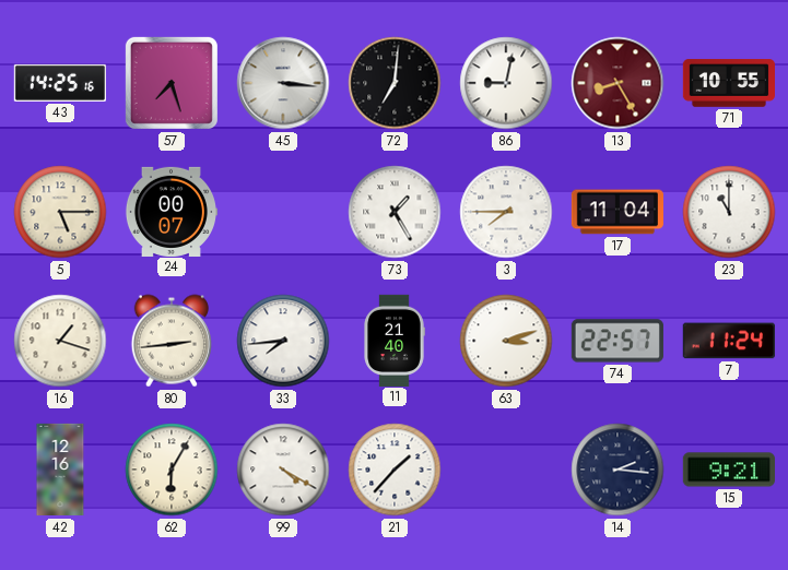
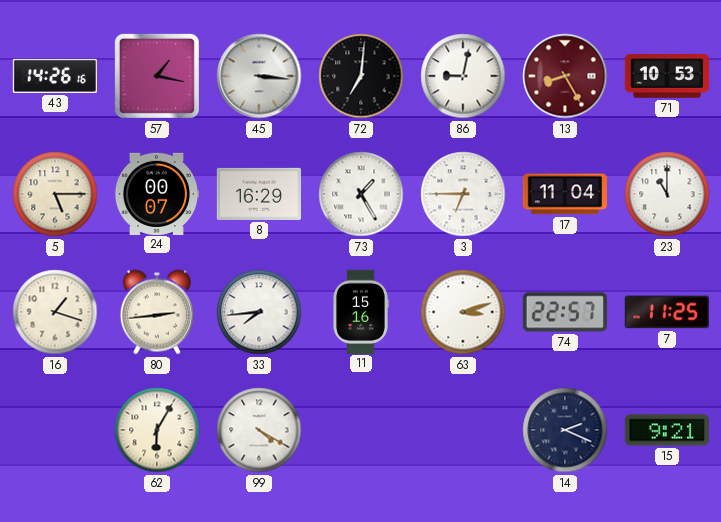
43: 14:25 -> 14:26 (55, 76)
57: 7:27 -> 1:17 (157, 76)
71: 10:55 -> 10:53 (666, 76)
8: none -> 16:29 (258, 194)
3: 7:45 -> 6:45 (463, 194)
11: 21:40 -> 15:16 (361, 311)
7: 11:24 -> 11:25 (667, 312)
42: 12:16 -> none (60, 470)
21: 1:37 -> none (395, 470)
14: 2:16 -> 2:19 (565, 430)
